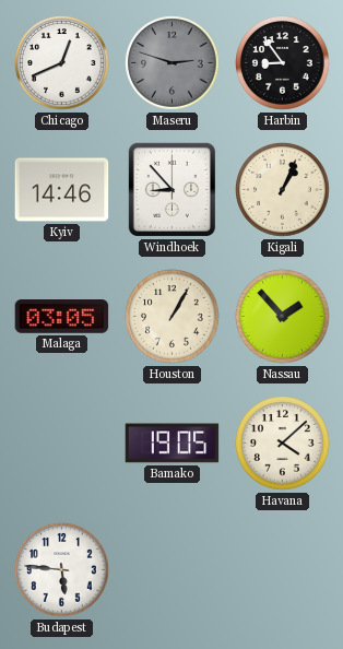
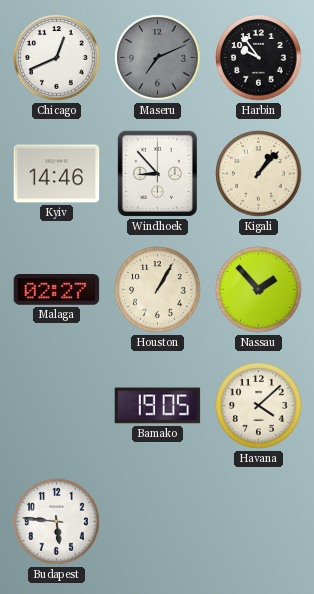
Maseru: 2:48 -> 7:11 (158, 58)
Harbin: 8:54 -> 9:54 (259, 58)
Kigali: 1:04 -> 1:07 (259, 174)
Malaga: 03:05 -> 02:27 (57, 290)
